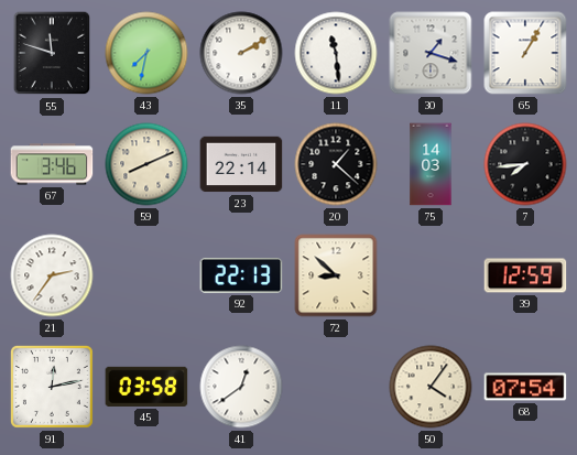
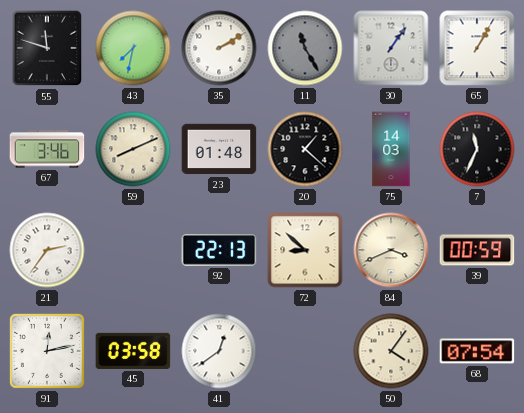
11: 11:29 -> 11:25 (305, 48)
11 dial: white -> grey (305, 48)
30: 1:18 -> 1:06 (391, 48)
23: 22:14 -> 01:48 (219, 149)
7: 7:44 -> 11:34 (477, 149)
84: none -> 3:41 (391, 250)
39: 12:59 -> 00:59 (477, 250)
